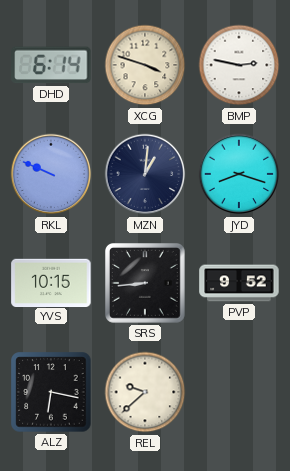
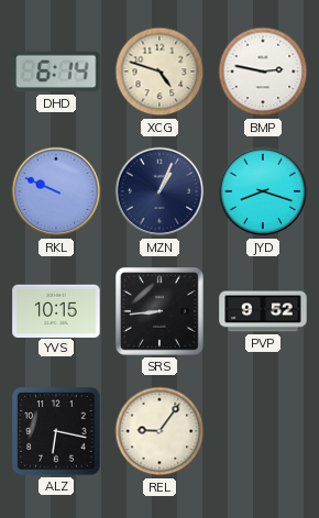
XCG: 3:48 -> 4:48 (159, 71)
MZN: 1:01 -> 1:04 (159, 191)
REL: 9:38 -> 9:06 (159, 431)
